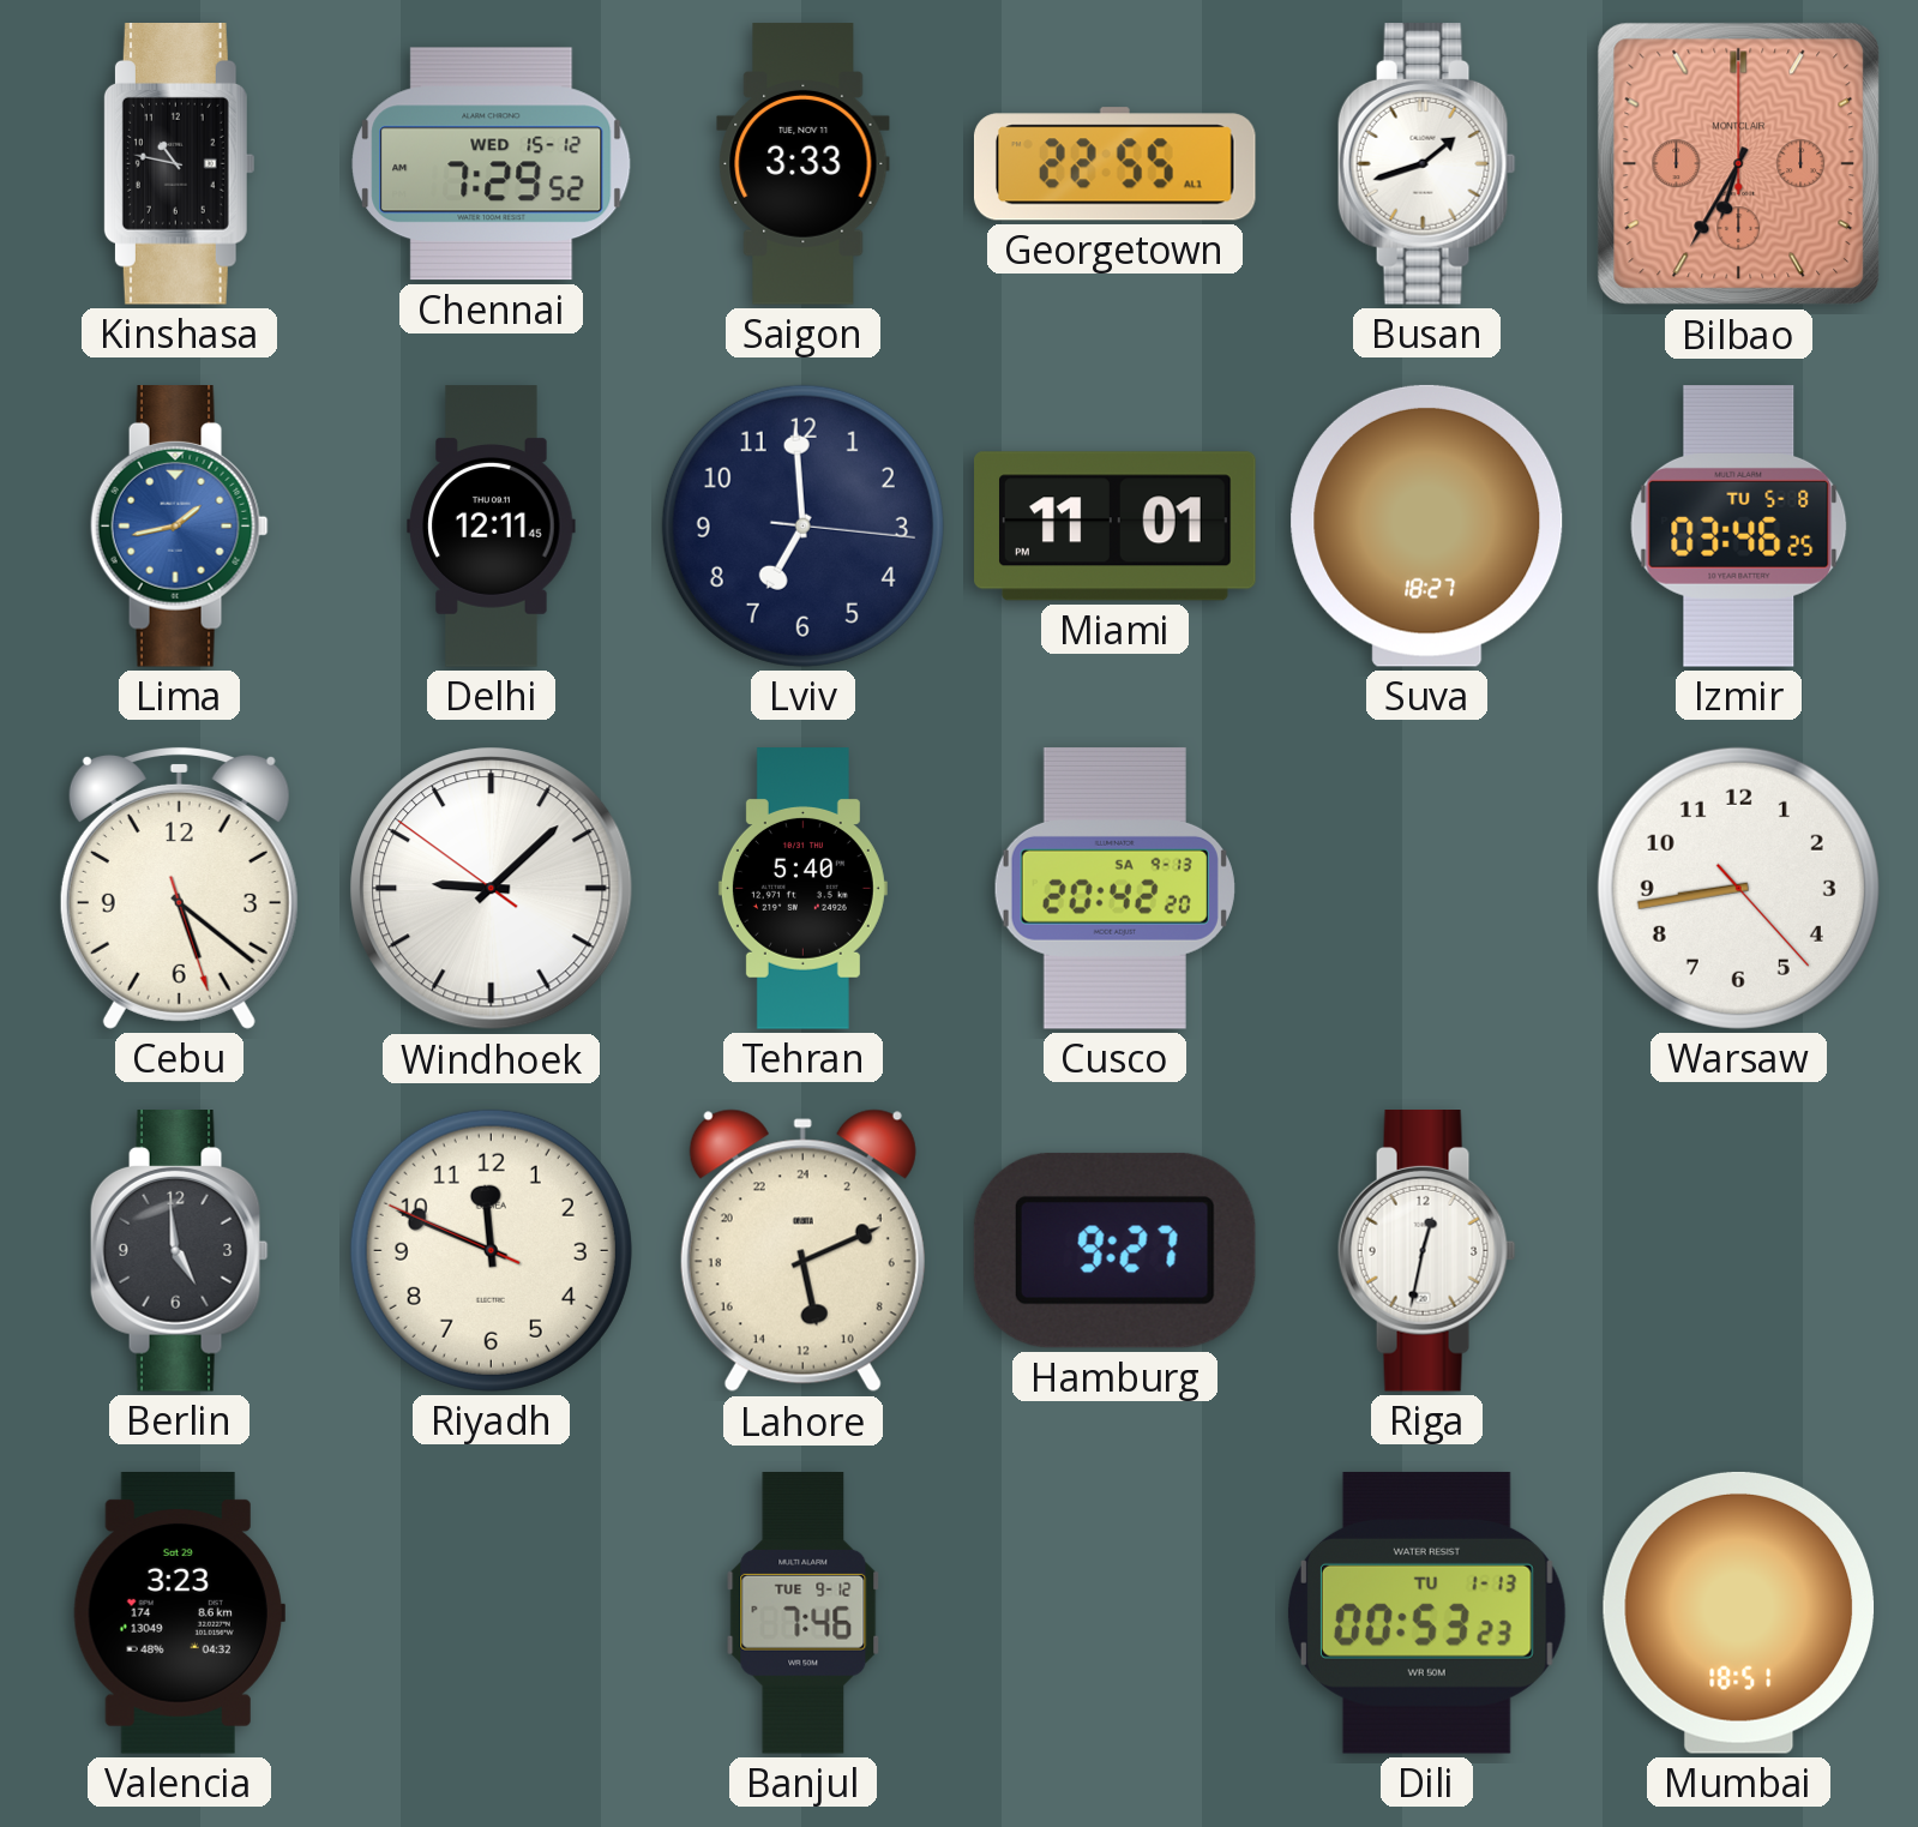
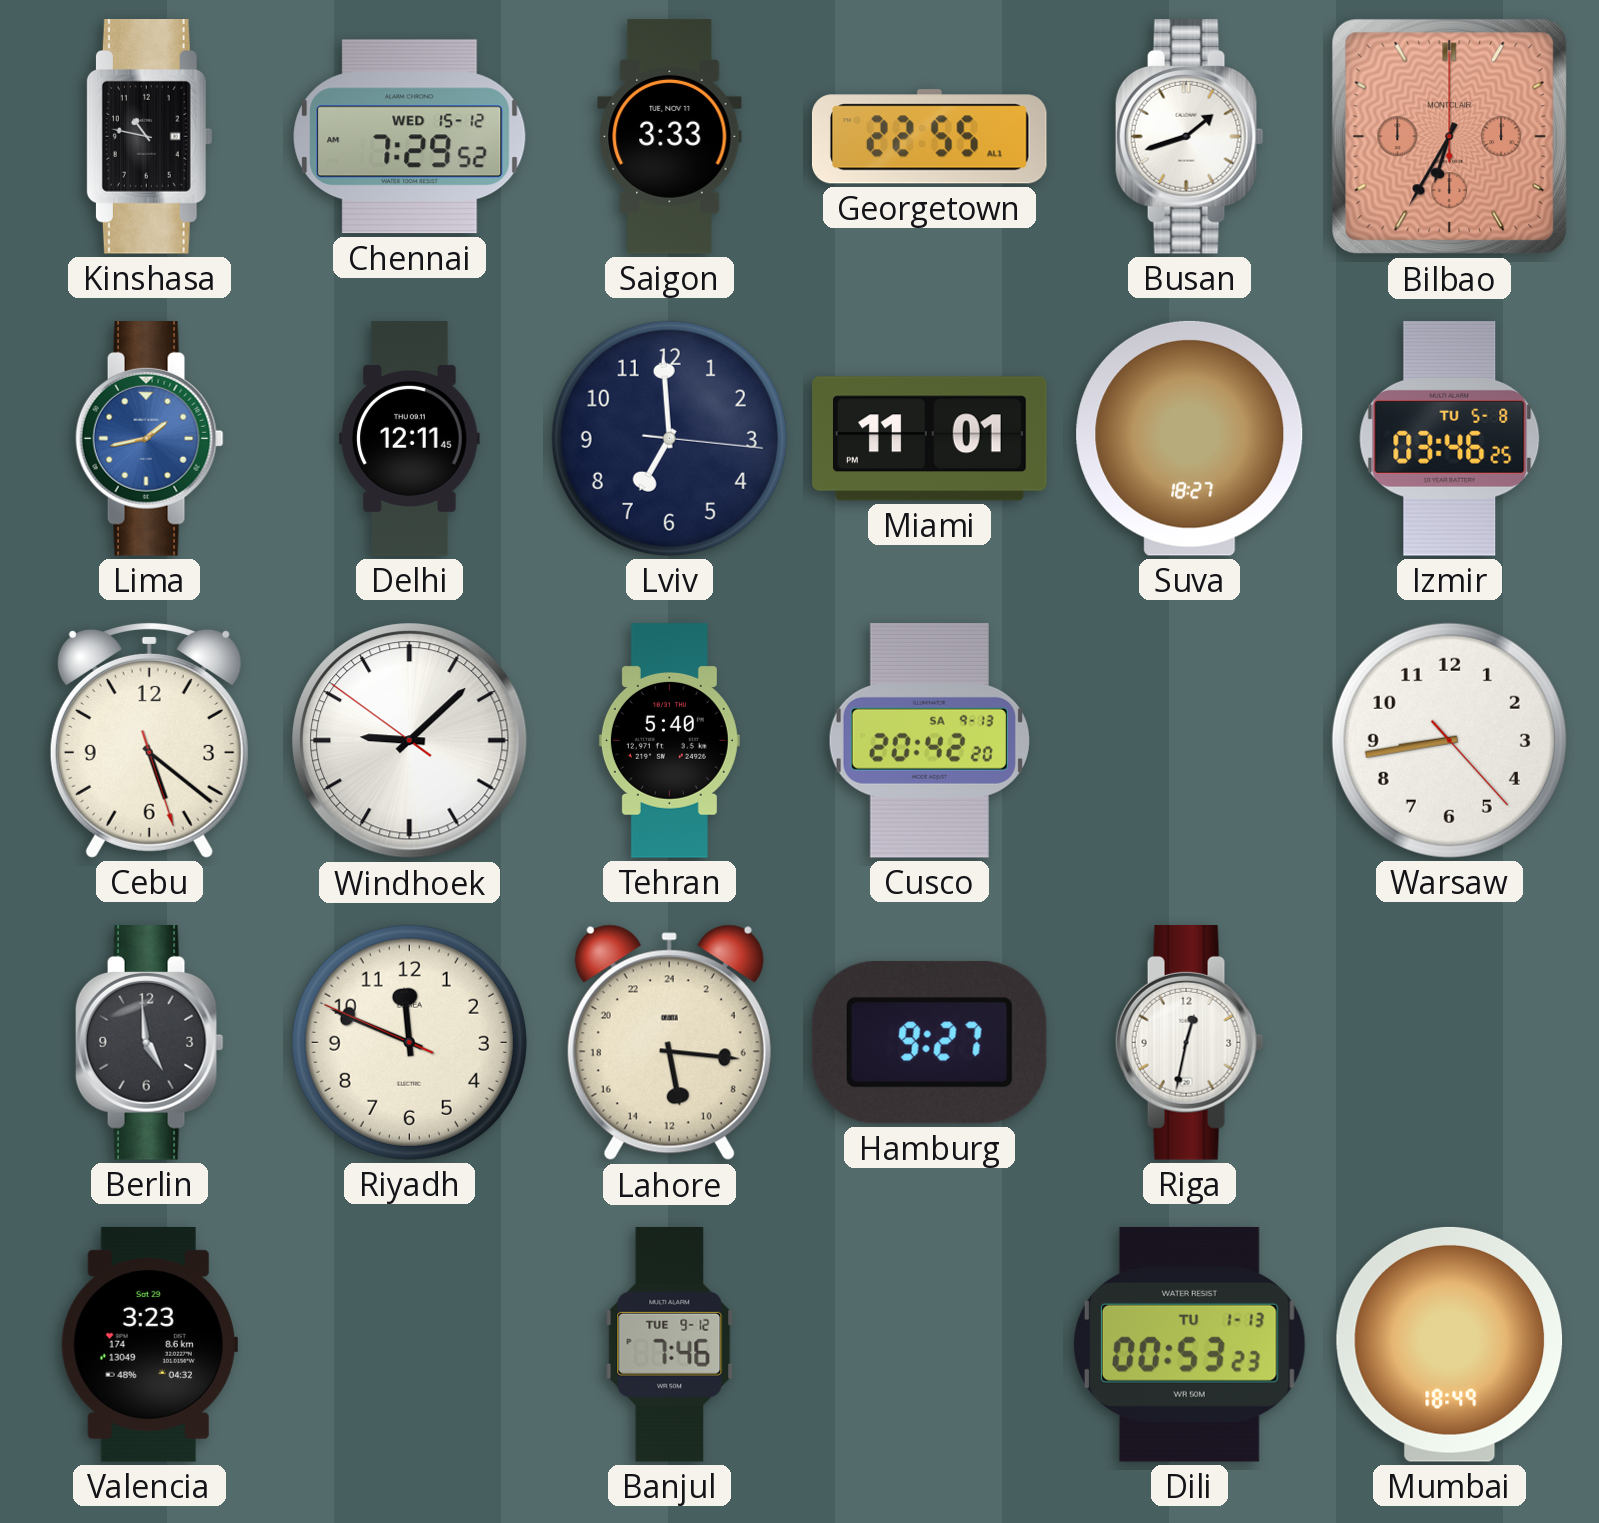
Lahore: 11:11 -> 11:16 (669, 1043)
Mumbai: 18:51 -> 18:49 (1450, 1344)
